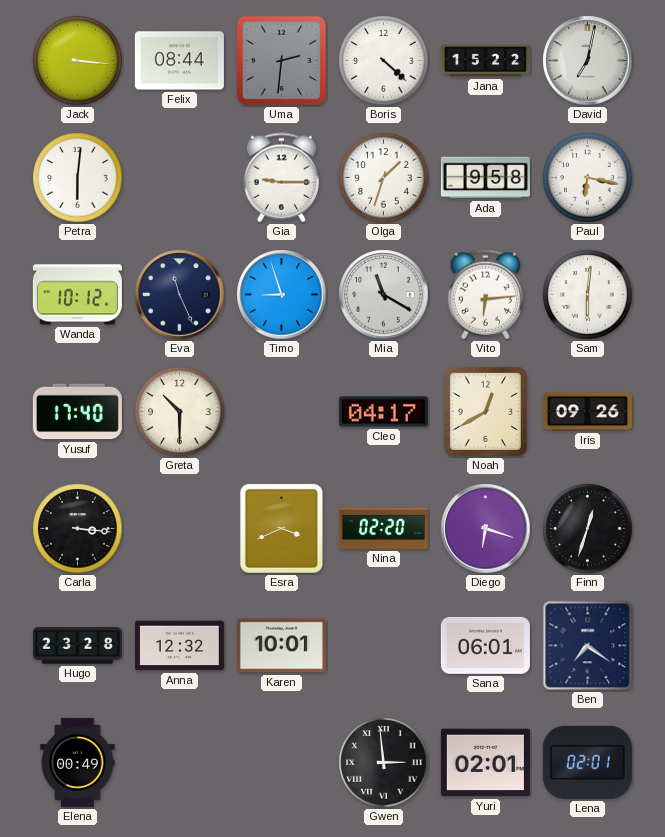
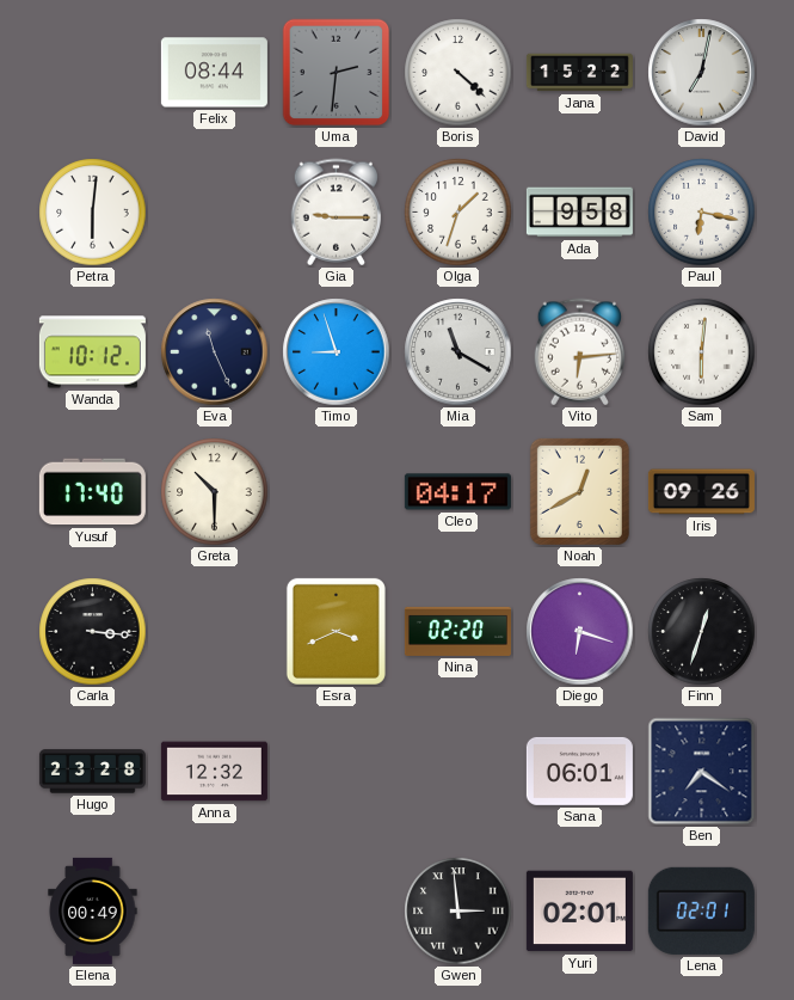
Jack: 3:16 -> none (78, 61)
Karen: 10:01 -> none (281, 646)
